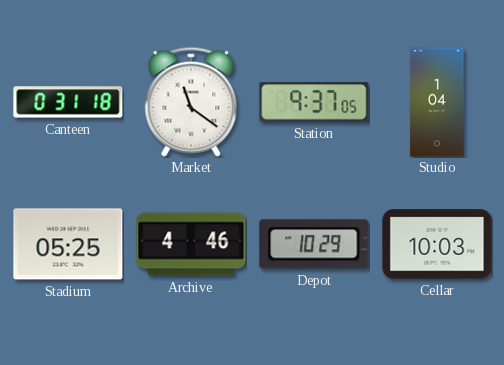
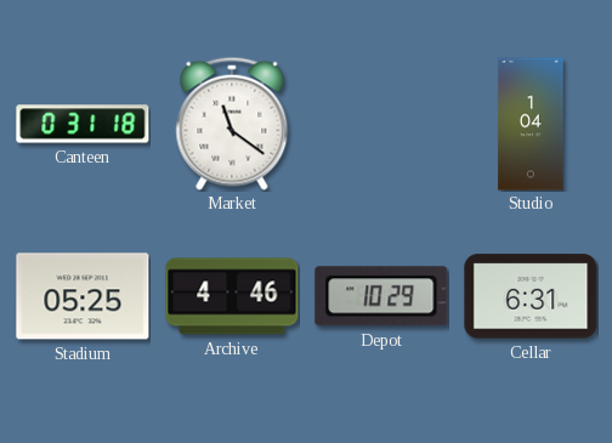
Station: 9:37 -> none (314, 102)
Cellar: 10:03 -> 6:31 (531, 296)
